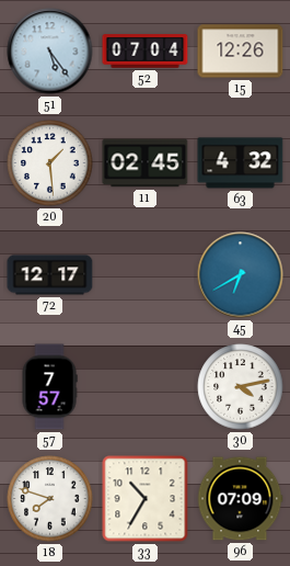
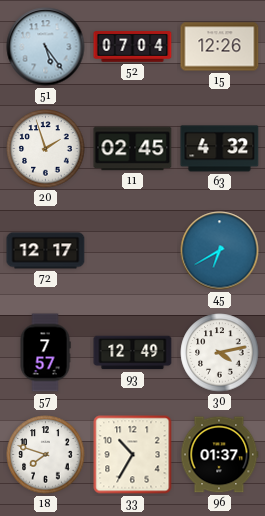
20: 1:29 -> 1:57 (46, 149)
93: none -> 12:49 (133, 353)
96: 07:09 -> 01:37 (219, 455)
